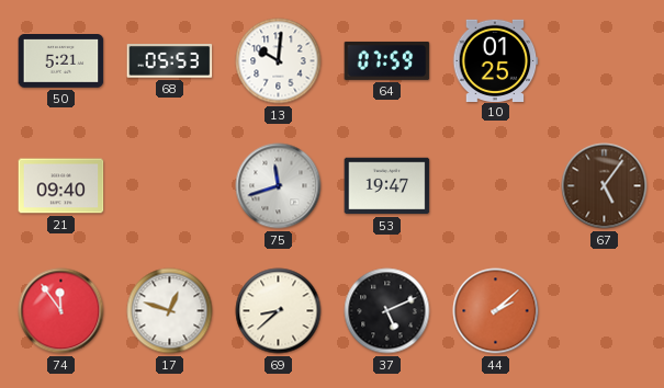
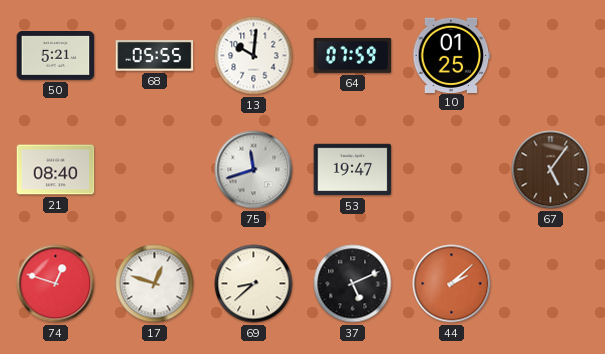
68: 05:53 -> 05:55 (155, 56)
21: 09:40 -> 08:40 (56, 170)
74: 11:54 -> 12:48 (56, 284)
